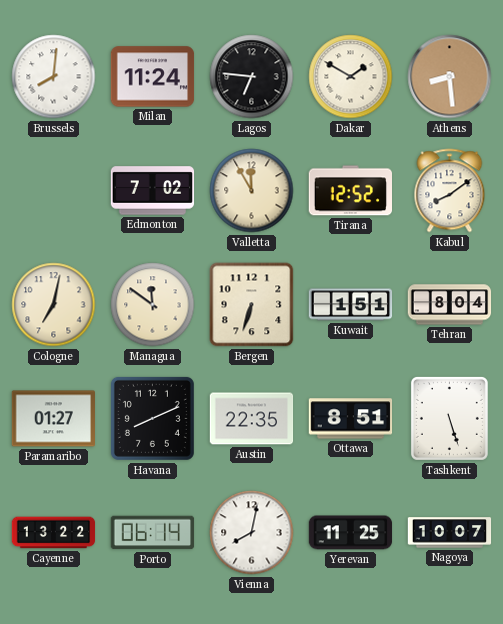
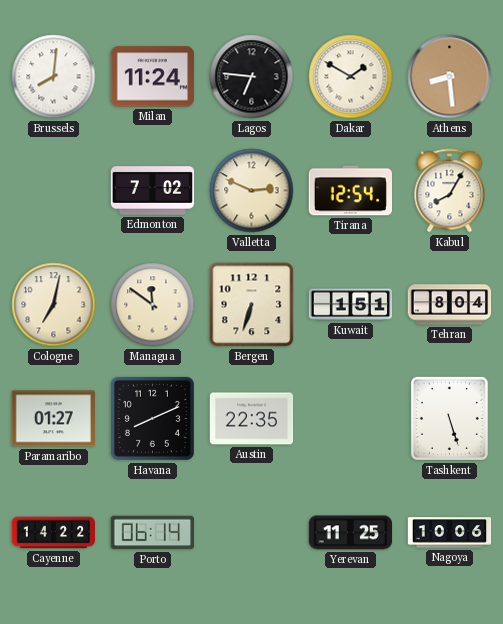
Valletta: 11:55 -> 2:49 (252, 191)
Tirana: 12:52 -> 12:54 (350, 191)
Kabul: 8:09 -> 8:05 (450, 191)
Ottawa: 8:51 -> none (351, 419)
Cayenne: 13:22 -> 14:22 (54, 533)
Vienna: 8:02 -> none (252, 533)
Nagoya: 10:07 -> 10:06 (450, 533)
